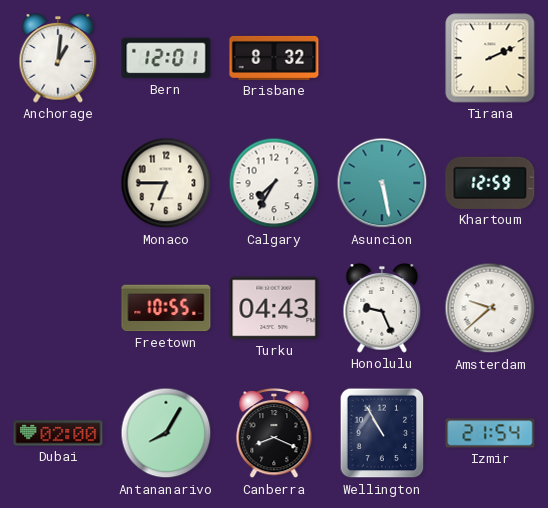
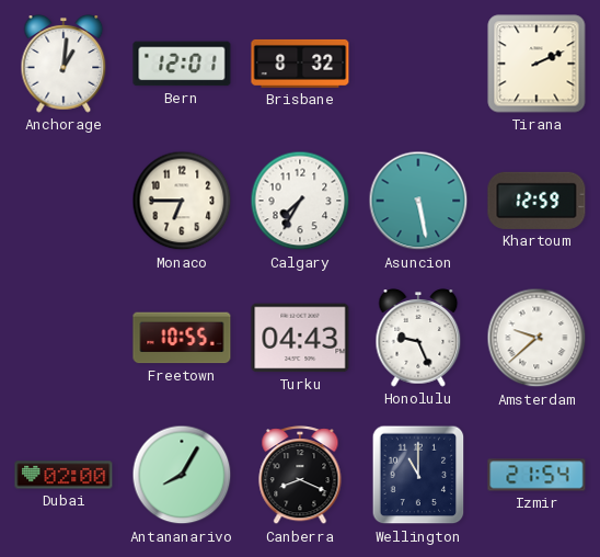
Wellington: 10:55 -> 11:00 (418, 475)
